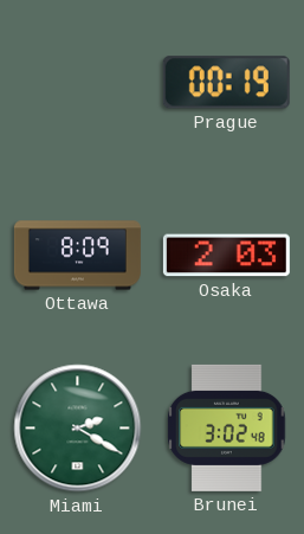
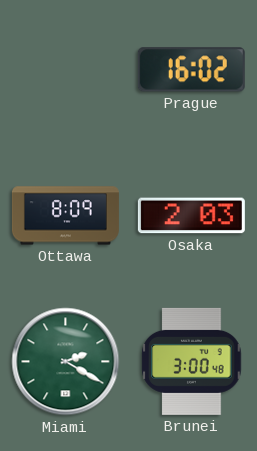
Prague: 00:19 -> 16:02 (191, 70)
Brunei: 3:02 -> 3:00 (192, 361)
